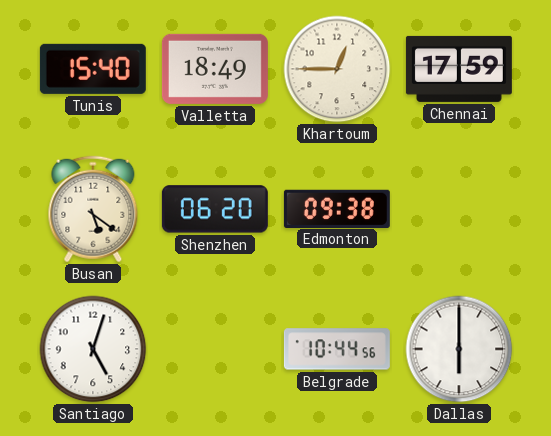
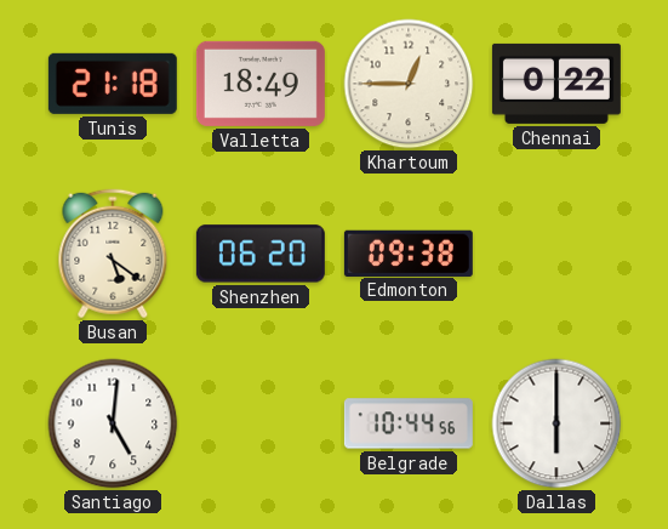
Tunis: 15:40 -> 21:18 (113, 84)
Chennai: 17:59 -> 0:22 (556, 84)
Santiago: 5:03 -> 5:01 (113, 423)
